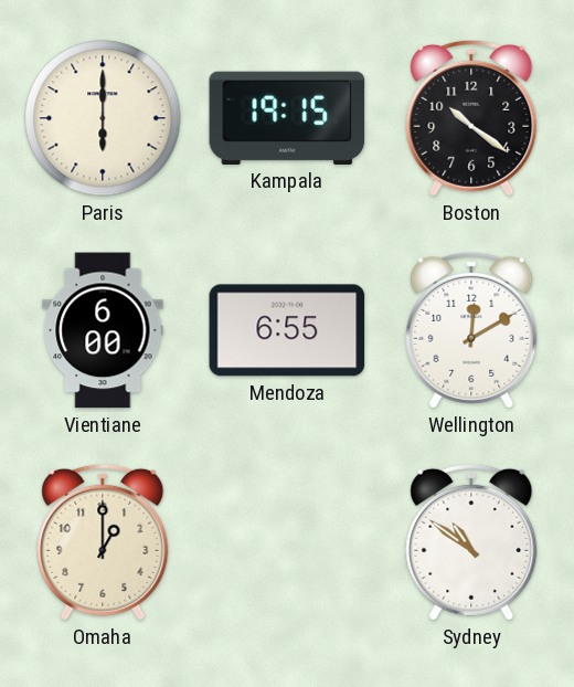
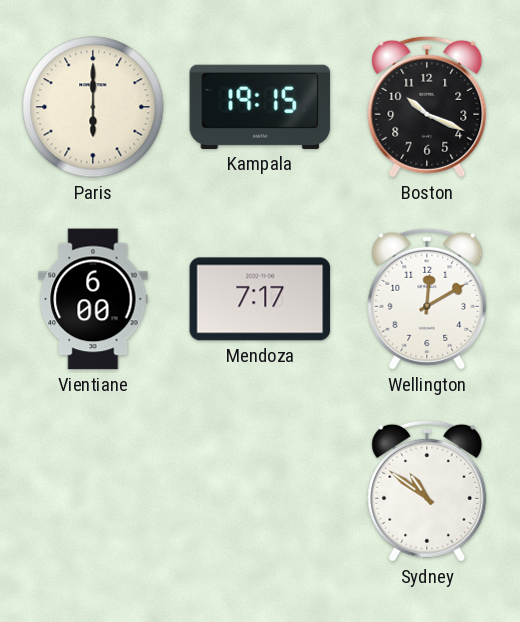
Boston: 10:21 -> 10:19 (427, 107)
Mendoza: 6:55 -> 7:17 (260, 299)
Omaha: 1:00 -> none (103, 542)
